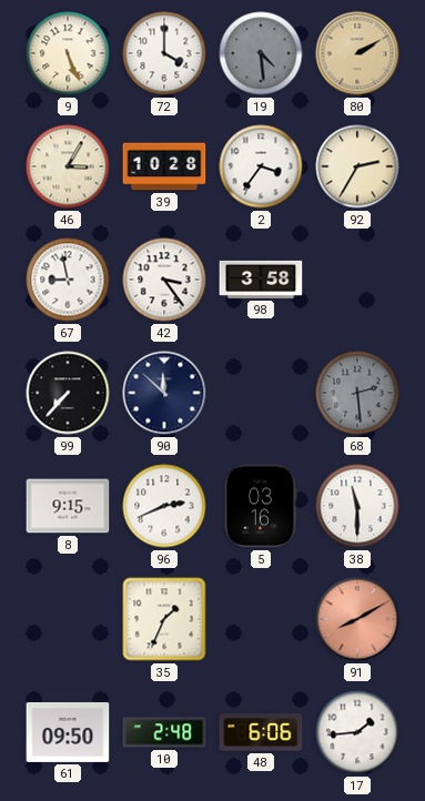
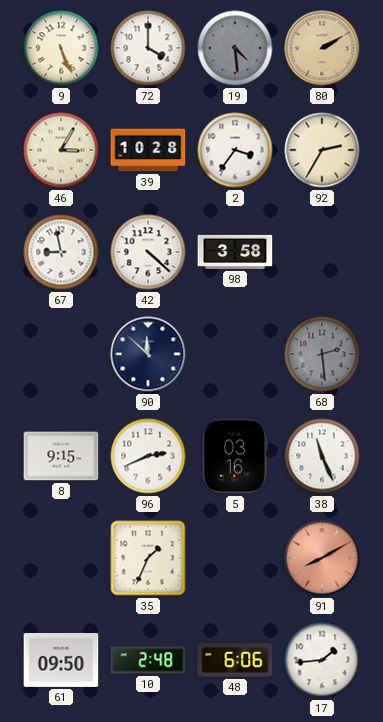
42: 3:24 -> 4:22 (148, 252)
99: 7:37 -> none (68, 393)
38: 11:30 -> 11:26 (322, 456)
